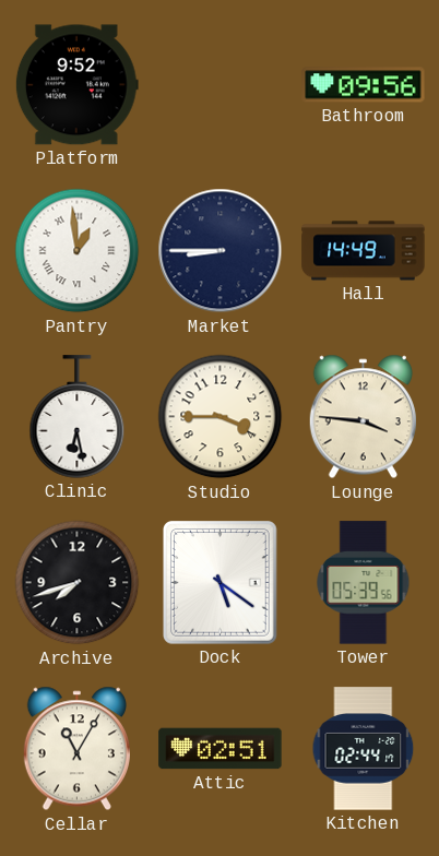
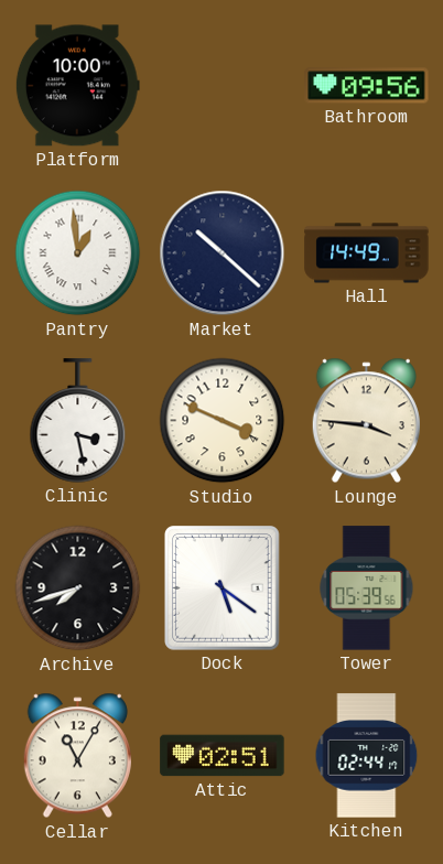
Platform: 9:52 -> 10:00 (77, 86)
Market: 8:45 -> 10:22 (223, 253)
Clinic: 6:28 -> 3:28 (78, 421)
Studio: 3:45 -> 3:49 (223, 421)
